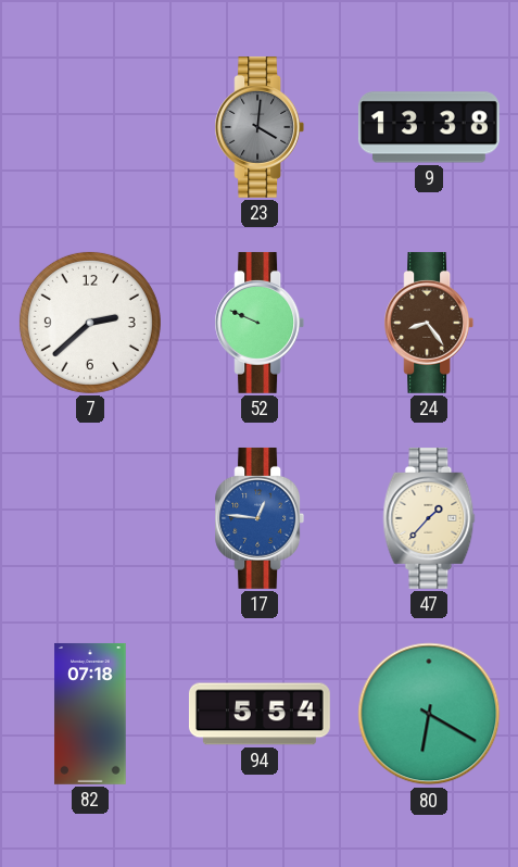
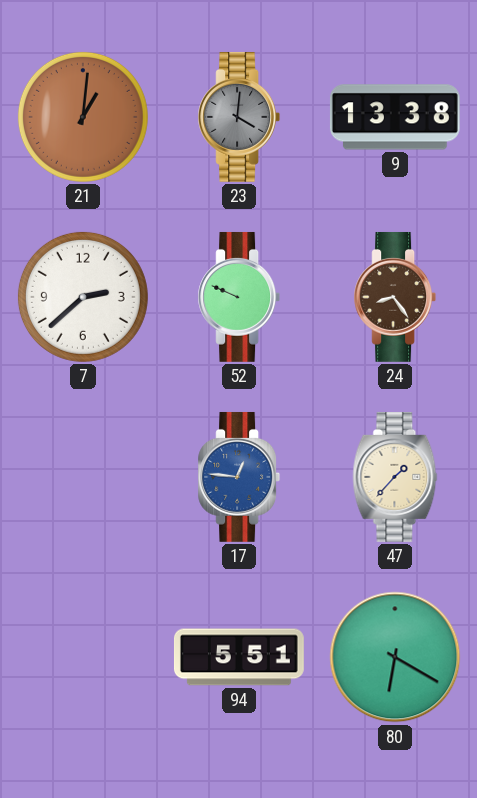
21: none -> 1:01 (83, 117)
82: 07:18 -> none (90, 714)
94: 5:54 -> 5:51 (239, 657)
